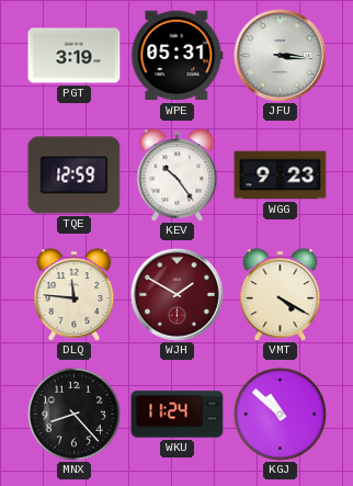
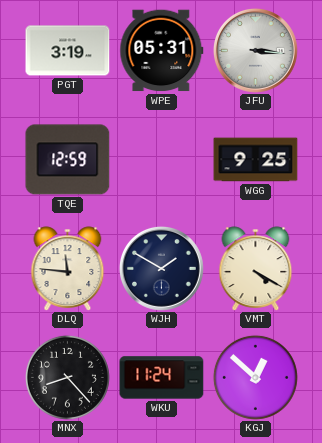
KEV: 10:24 -> none (178, 176)
WGG: 9:23 -> 9:25 (256, 160)
WJH dial: burgundy -> navy (161, 268)
KGJ: 10:52 -> 12:52 (255, 377)
